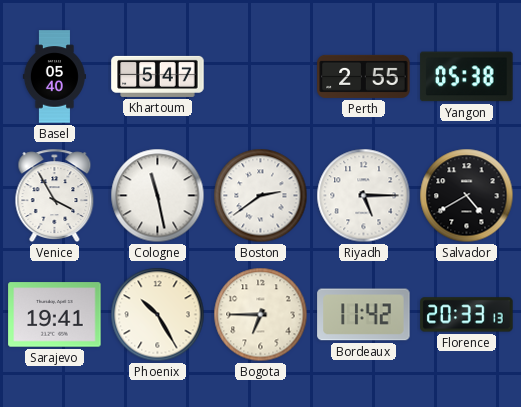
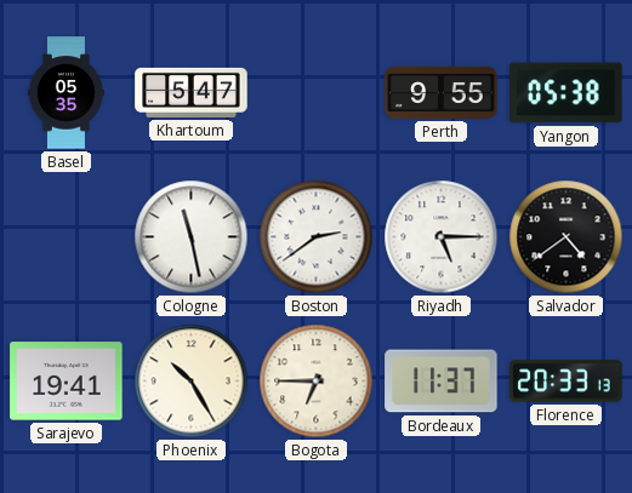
Basel: 05:40 -> 05:35 (66, 93)
Perth: 2:55 -> 9:55 (442, 92)
Venice: 3:55 -> none (55, 196)
Salvador: 4:40 -> 4:39 (566, 237)
Bordeaux: 11:42 -> 11:37 (442, 382)
